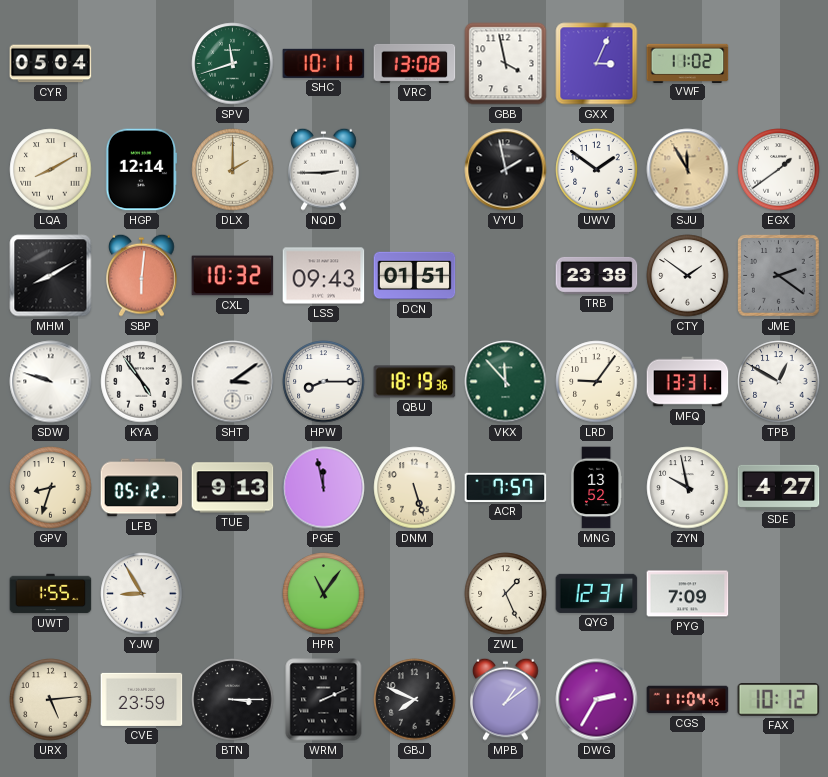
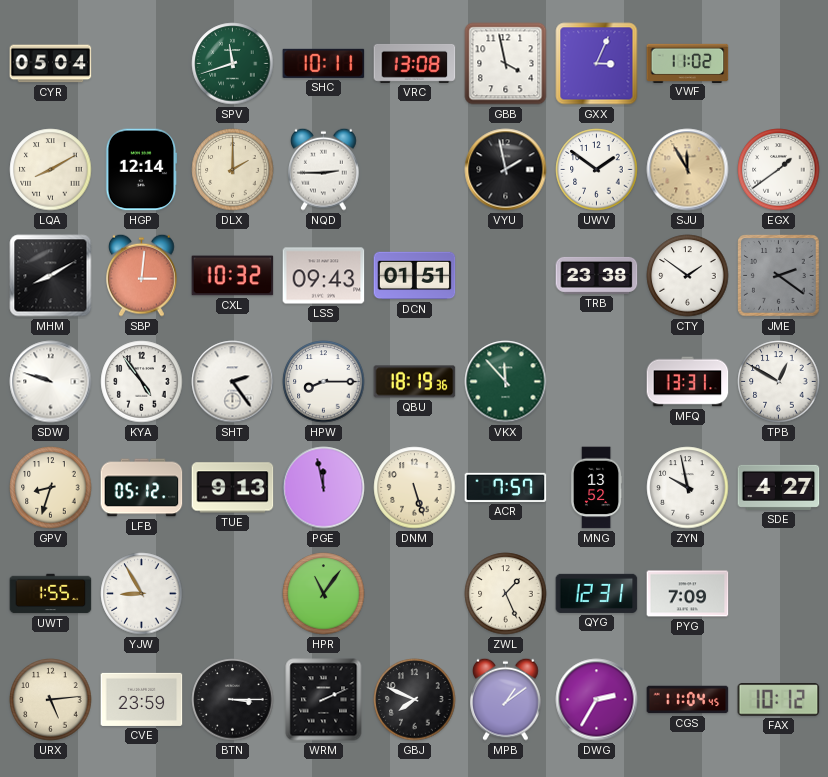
SBP: 6:01 -> 3:01 (142, 275)
SHT: 3:09 -> 2:24 (233, 382)
LRD: 9:06 -> none (597, 382)
